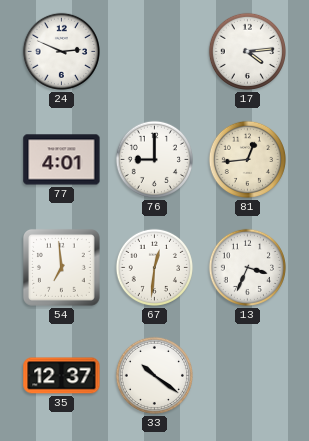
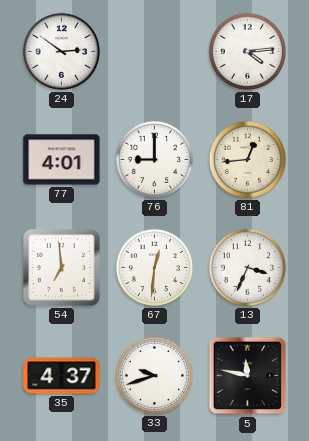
24: 2:49 -> 2:51 (61, 51)
35: 12:37 -> 4:37 (62, 376)
33: 10:21 -> 9:42 (154, 375)
5: none -> 11:47 (248, 376)
